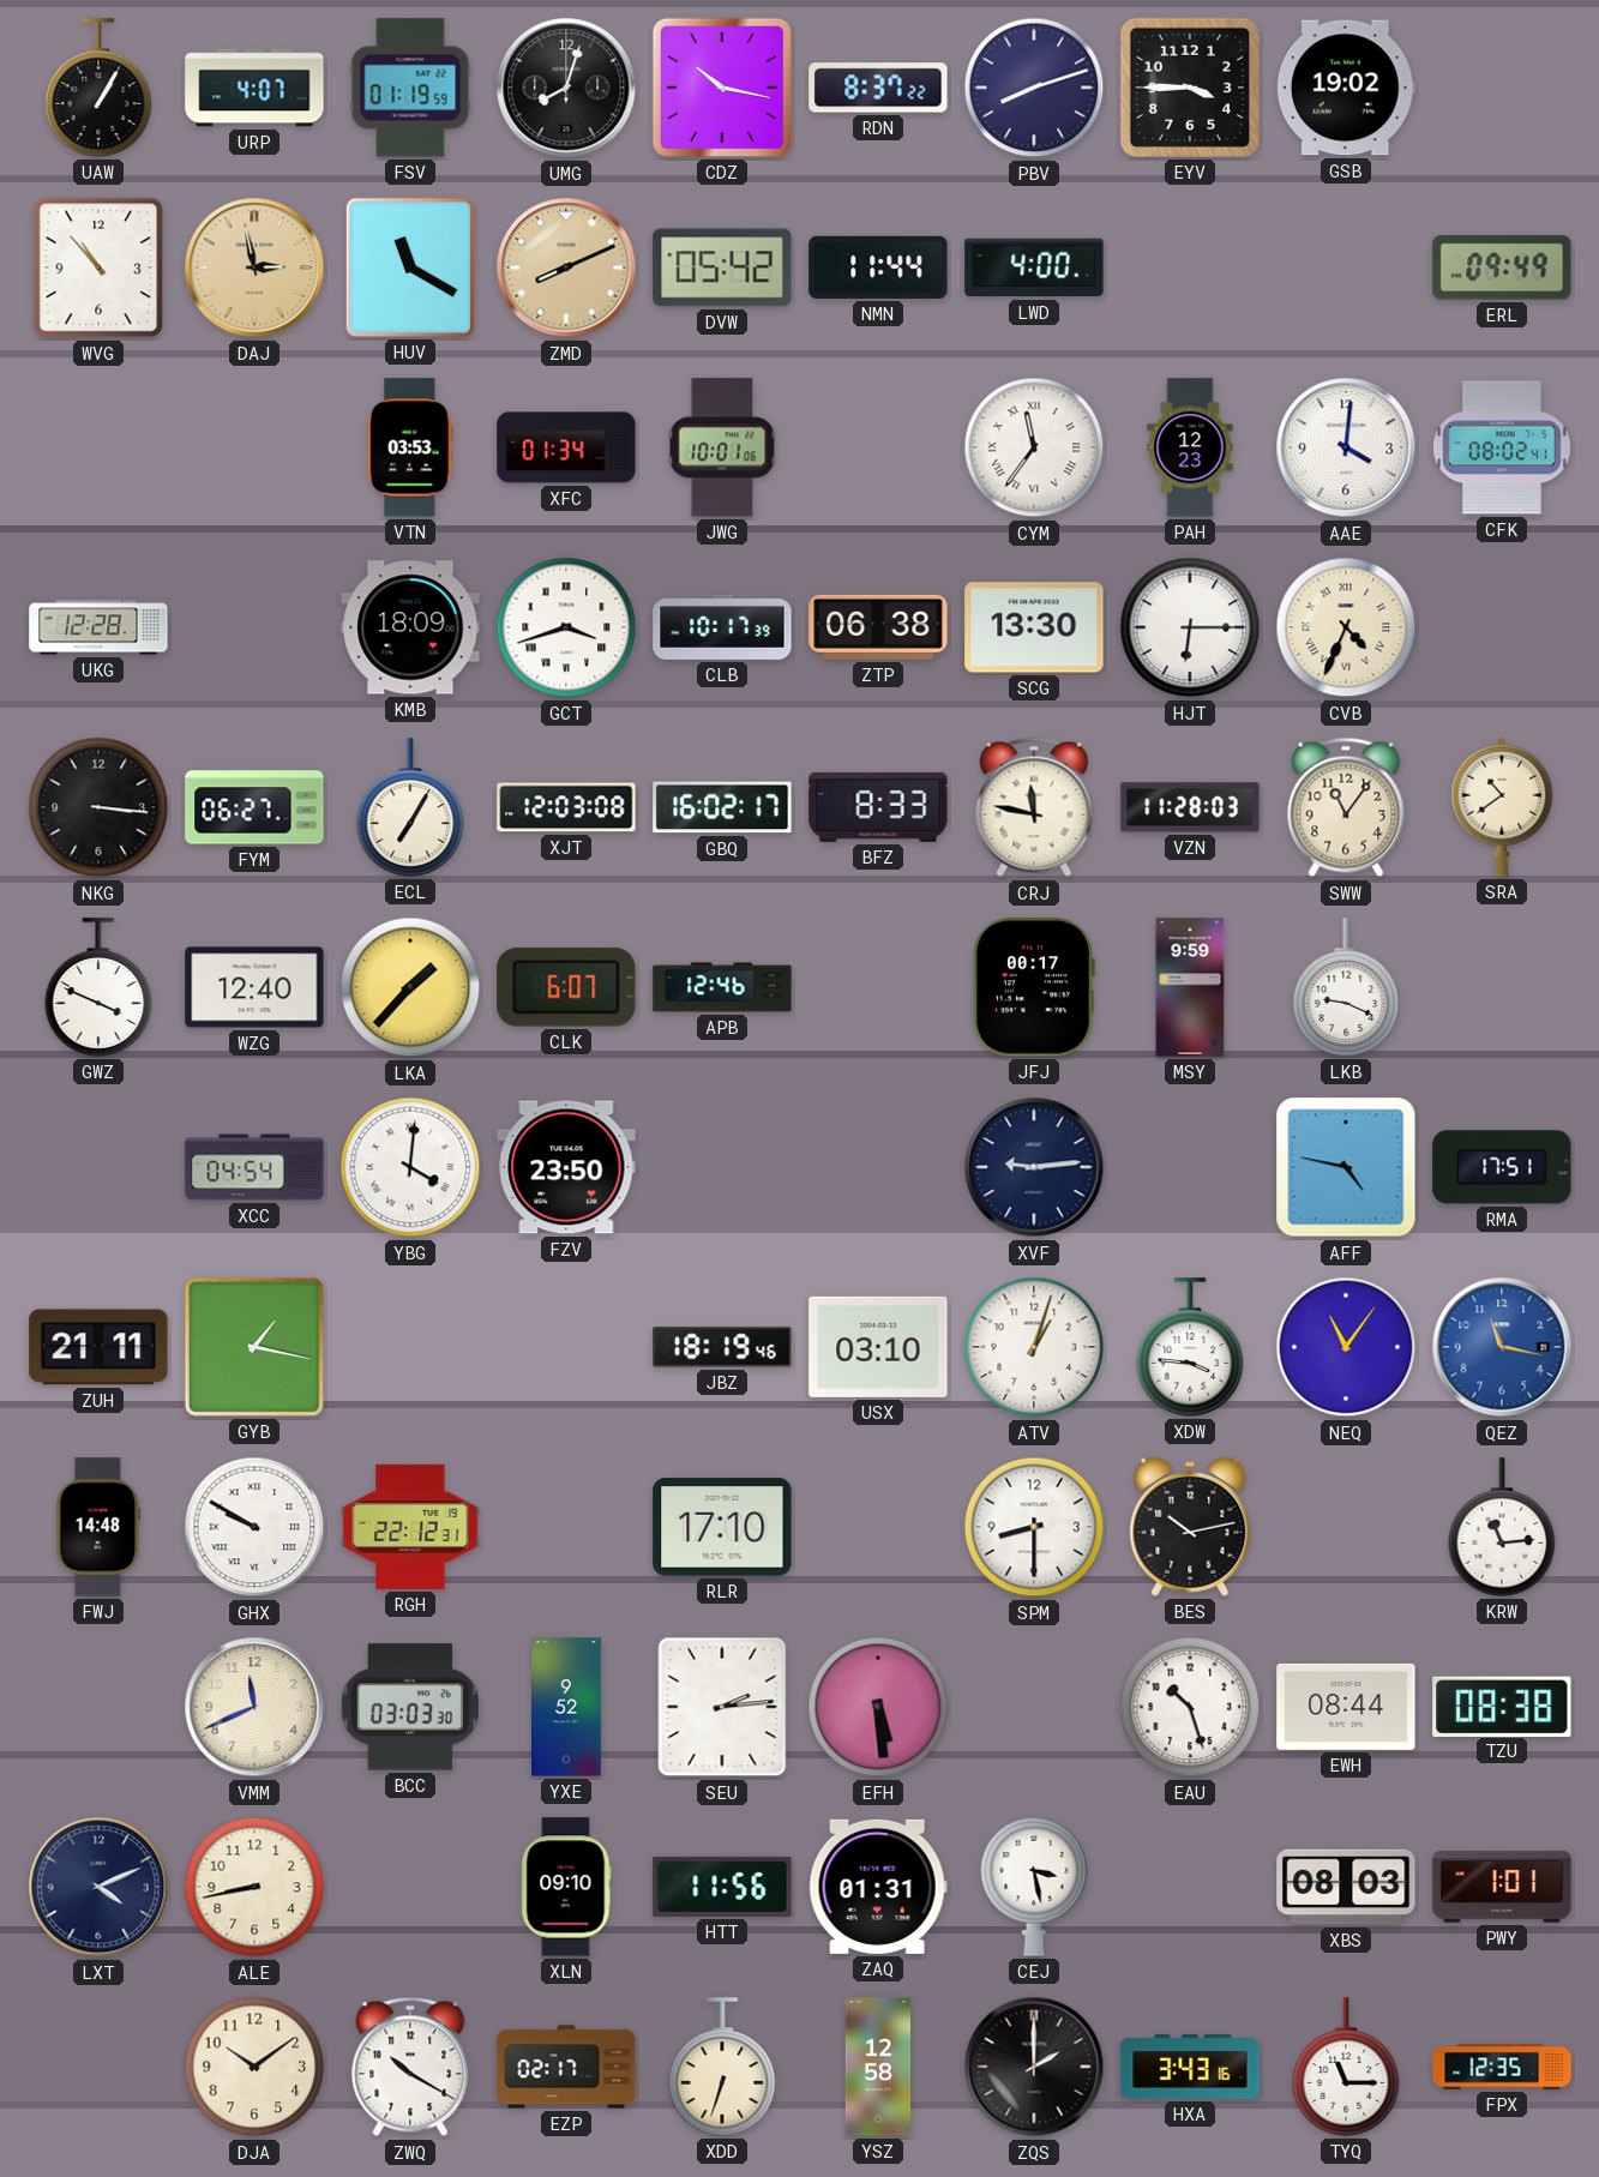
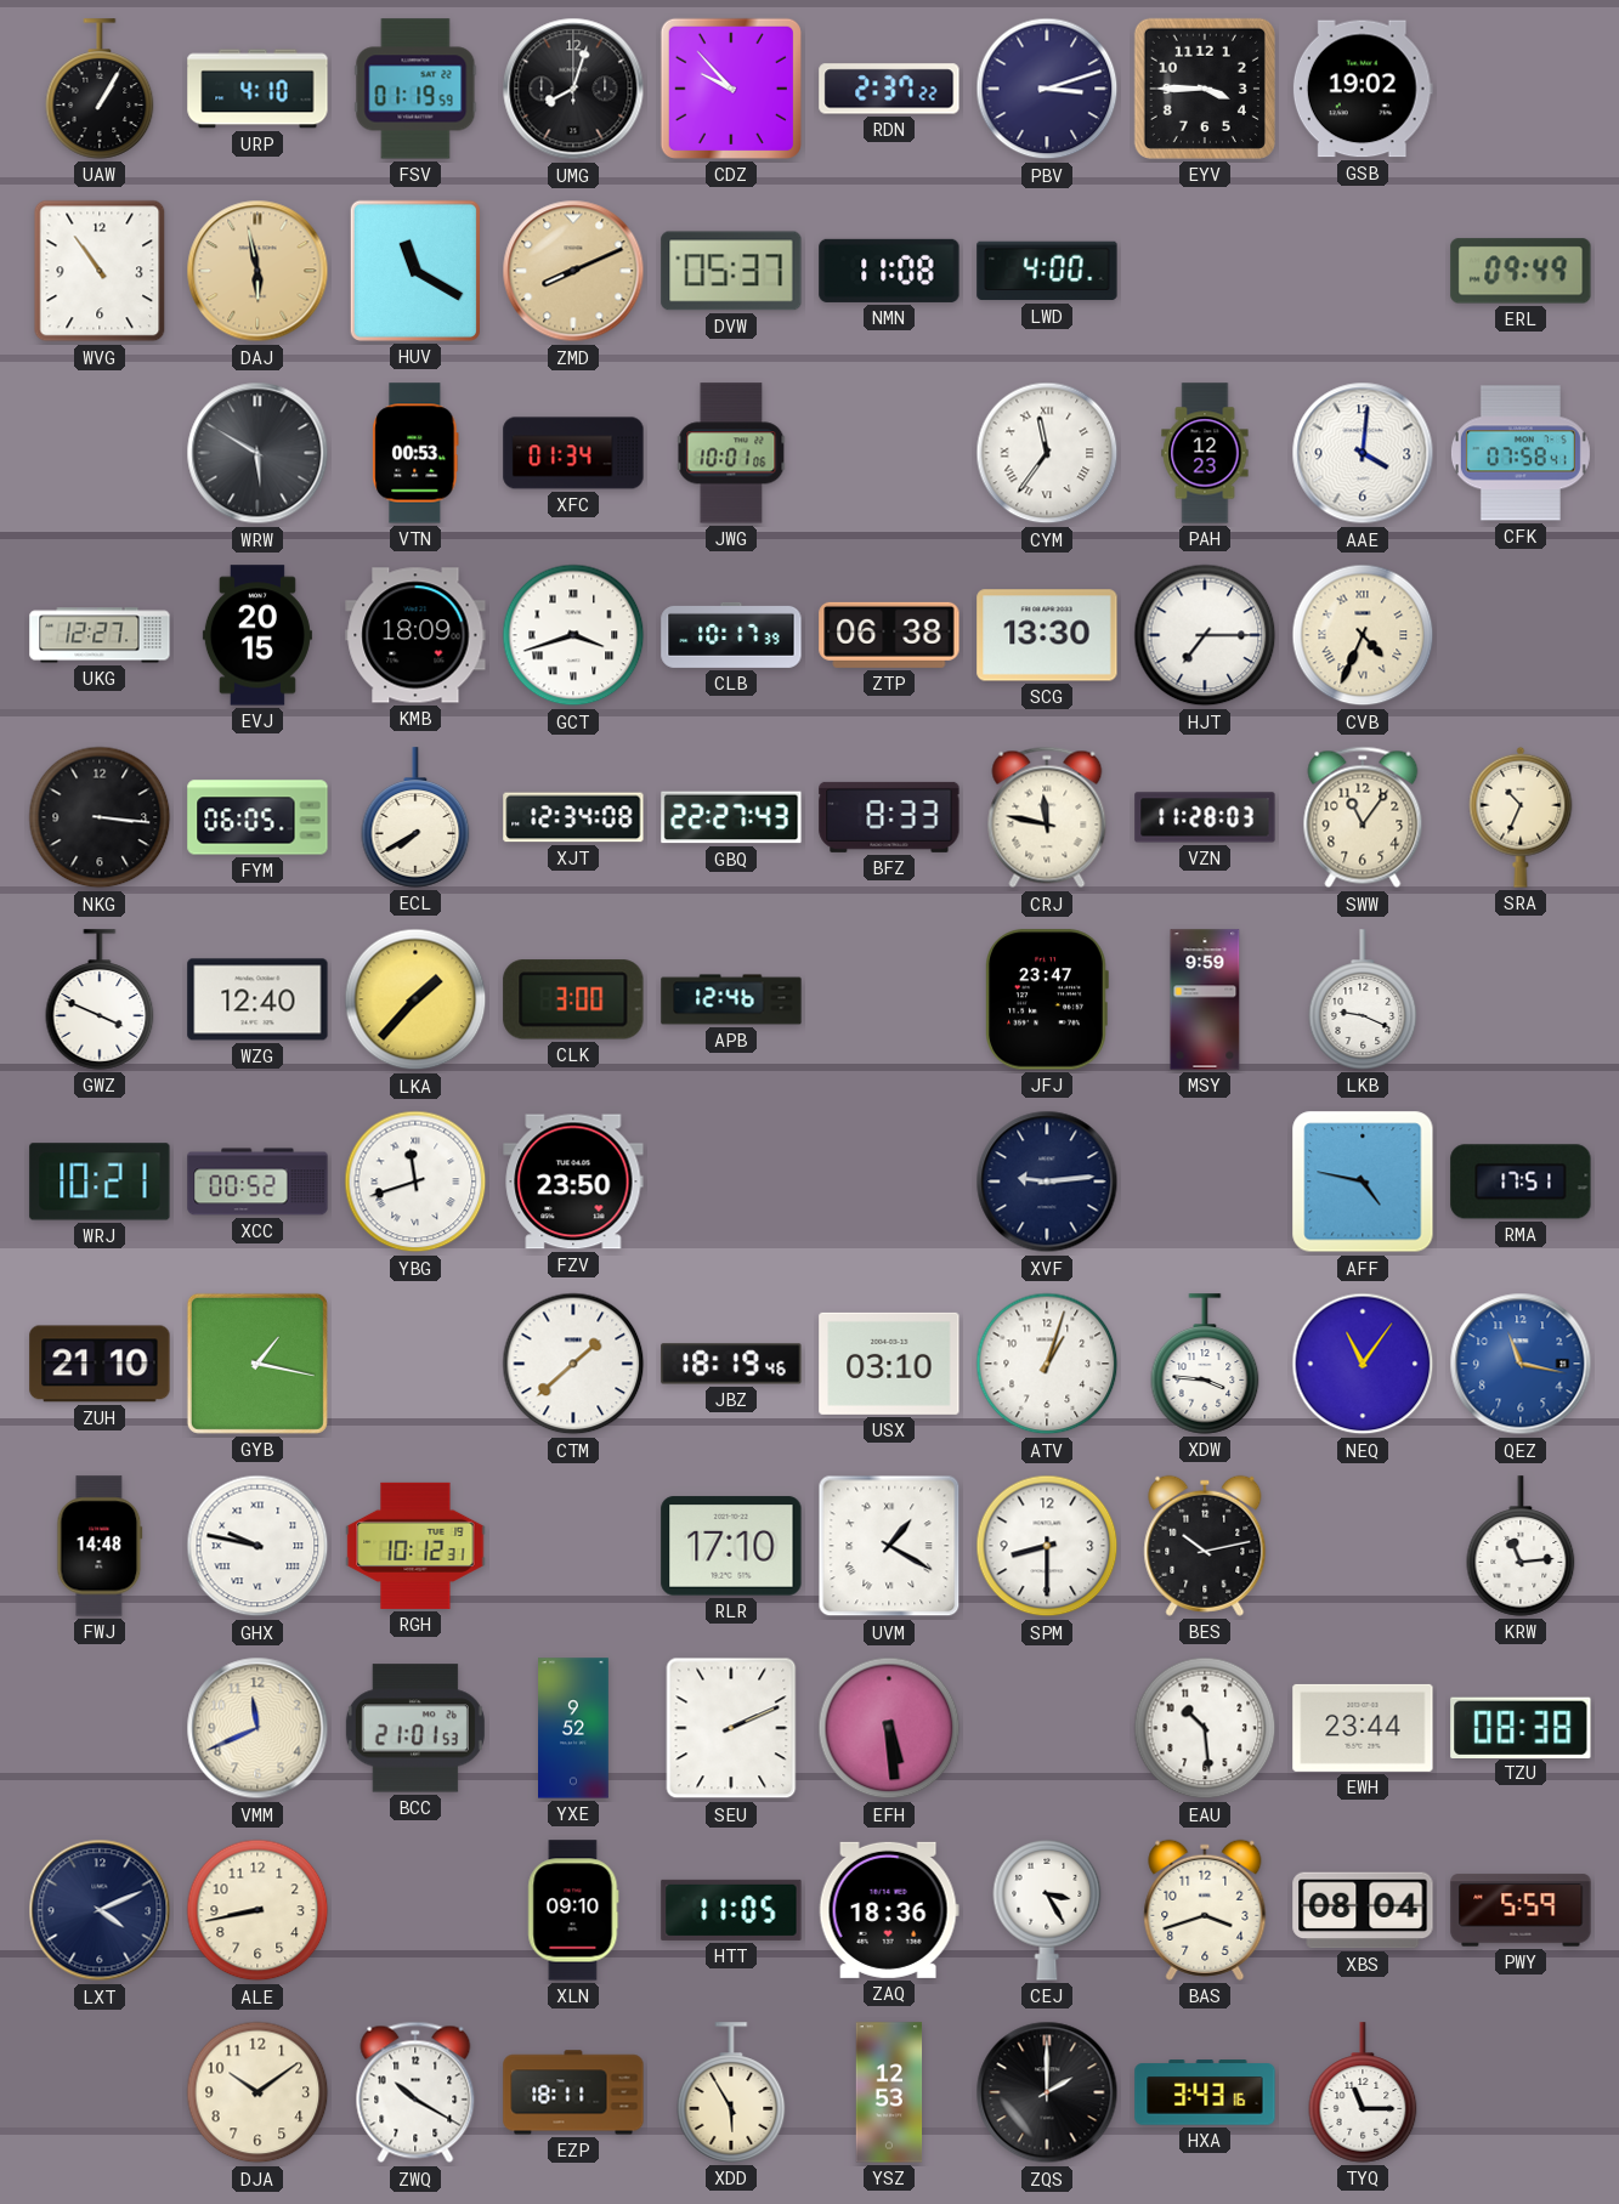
URP: 4:07 -> 4:10 (257, 89)
CDZ: 10:17 -> 9:53 (731, 89)
RDN: 8:37 -> 2:37 (889, 89)
PBV: 8:12 -> 3:12 (1047, 89)
WVG: 10:53 -> 10:54 (100, 271)
DAJ: 2:58 -> 5:58 (257, 271)
DVW: 05:42 -> 05:37 (731, 271)
NMN: 11:44 -> 11:08 (889, 271)
WRW: none -> 5:50 (257, 453)
VTN: 03:53 -> 00:53 (415, 453)
CFK: 08:02 -> 07:58 (1521, 453)
UKG: 12:28 -> 12:27 (100, 635)
EVJ: none -> 20:15 (257, 635)
HJT: 6:15 -> 7:15 (1205, 635)
FYM: 06:27 -> 06:05 (257, 817)
ECL: 7:05 -> 7:40 (415, 817)
XJT: 12:03 -> 12:34 (573, 817)
GBQ: 16:02 -> 22:27 (731, 817)
SRA: 10:39 -> 10:34 (1521, 817)
CLK: 6:07 -> 3:00 (573, 999)
JFJ: 00:17 -> 23:47 (1047, 999)
WRJ: none -> 10:21 (100, 1182)
XCC: 04:54 -> 00:52 (257, 1182)
YBG: 4:01 -> 11:42 (415, 1182)
ZUH: 21:11 -> 21:10 (100, 1364)
CTM: none -> 1:38 (573, 1364)
GHX: 9:50 -> 9:47 (257, 1546)
RGH: 22:12 -> 10:12 (415, 1546)
UVM: none -> 1:20 (889, 1546)
BCC: 03:03 -> 21:01 (415, 1728)
SEU: 2:14 -> 2:11 (731, 1728)
EAU: 10:27 -> 10:29 (1205, 1728)
EWH: 08:44 -> 23:44 (1363, 1728)
HTT: 11:56 -> 11:05 (731, 1910)
ZAQ: 01:31 -> 18:36 (889, 1910)
CEJ: 3:28 -> 3:25 (1047, 1910)
BAS: none -> 3:42 (1205, 1910)
XBS: 08:03 -> 08:04 (1363, 1910)
PWY: 1:01 -> 5:59 (1521, 1910)
EZP: 02:17 -> 18:11 (573, 2092)
XDD: 6:33 -> 5:55 (731, 2092)
YSZ: 12:58 -> 12:53 (889, 2092)
FPX: 12:35 -> none (1502, 2067)
